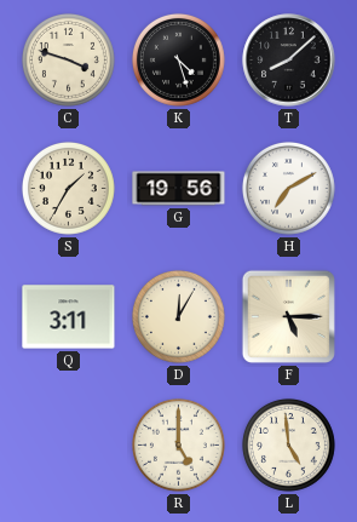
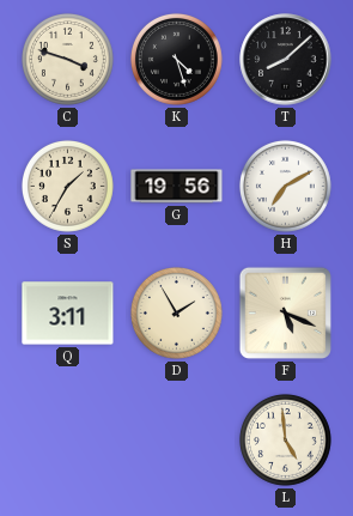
D: 12:05 -> 1:55 (176, 312)
F: 5:15 -> 5:19 (285, 312)
R: 5:00 -> none (178, 444)
